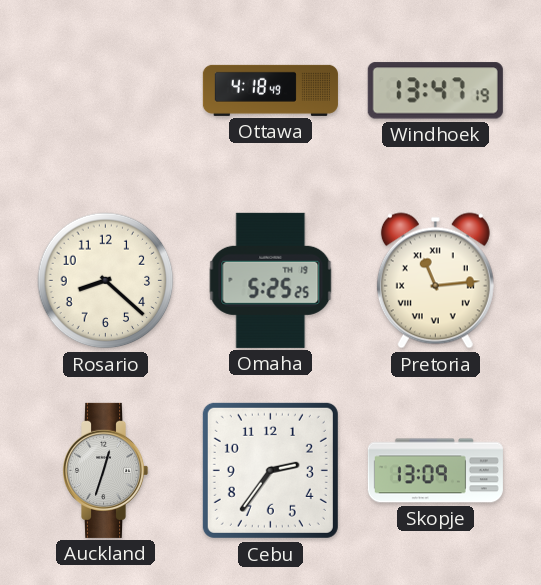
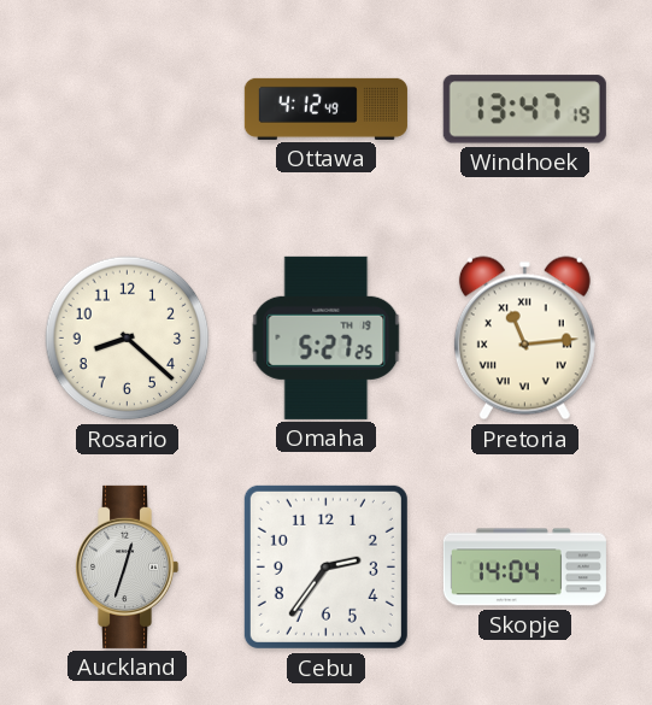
Ottawa: 4:18 -> 4:12 (325, 108)
Omaha: 5:25 -> 5:27 (327, 337)
Skopje: 13:09 -> 14:04 (524, 568)
